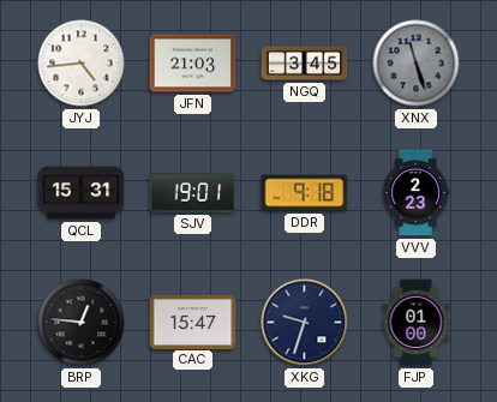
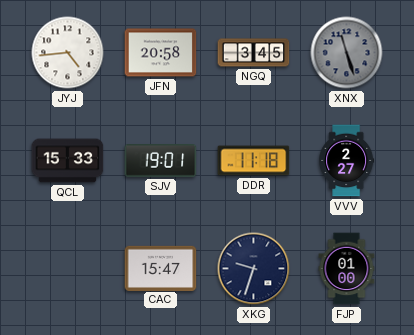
JFN: 21:03 -> 20:58 (161, 53)
QCL: 15:31 -> 15:33 (68, 161)
DDR: 9:18 -> 11:18 (254, 161)
VVV: 2:23 -> 2:27 (347, 161)
BRP: 12:46 -> none (82, 323)
